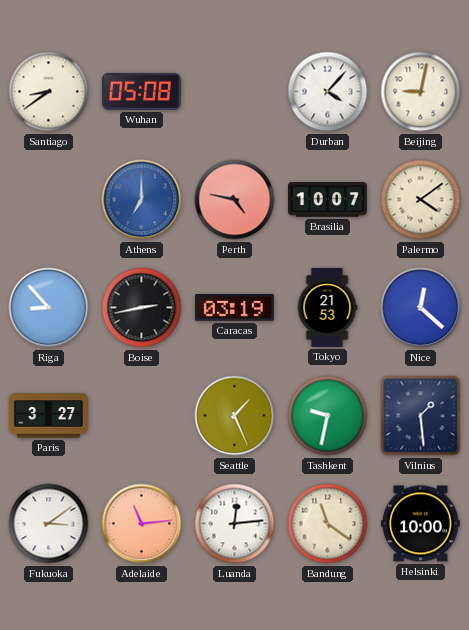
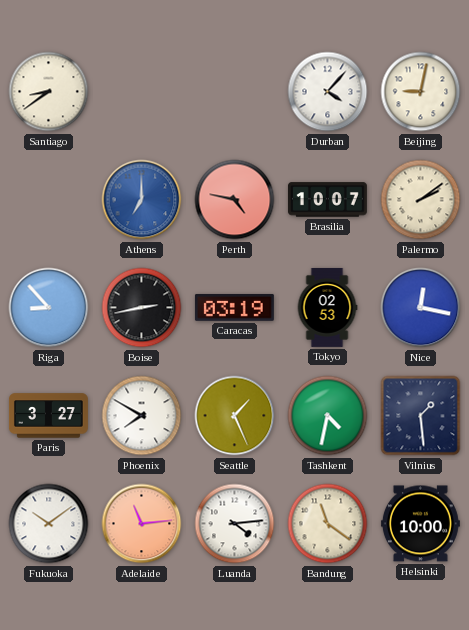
Wuhan: 05:08 -> none (141, 91)
Palermo: 4:09 -> 2:09 (421, 200)
Tokyo: 21:53 -> 02:53 (327, 307)
Nice: 12:22 -> 12:17 (421, 308)
Phoenix: none -> 7:50 (142, 416)
Tashkent: 9:32 -> 4:32 (328, 416)
Fukuoka: 3:09 -> 10:09 (49, 524)
Luanda: 12:14 -> 4:14 (235, 524)
